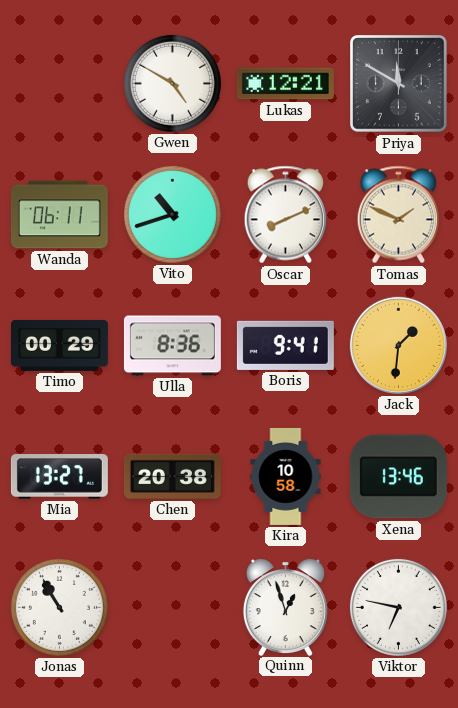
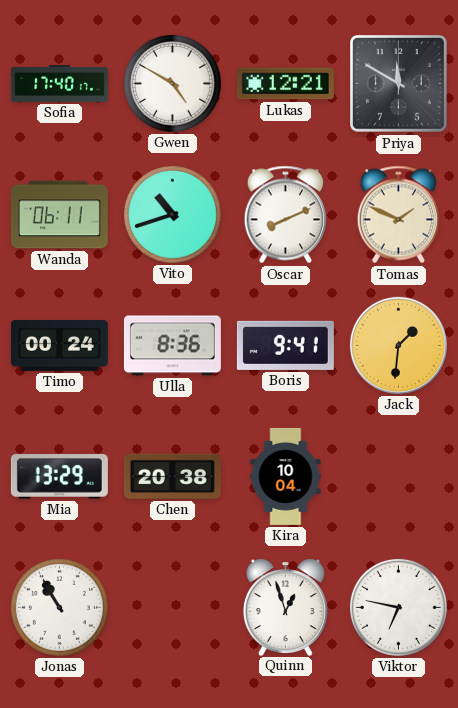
Sofia: none -> 17:40 (59, 83)
Timo: 00:29 -> 00:24 (59, 345)
Mia: 13:27 -> 13:29 (59, 477)
Kira: 10:58 -> 10:04 (286, 476)
Xena: 13:46 -> none (398, 477)
